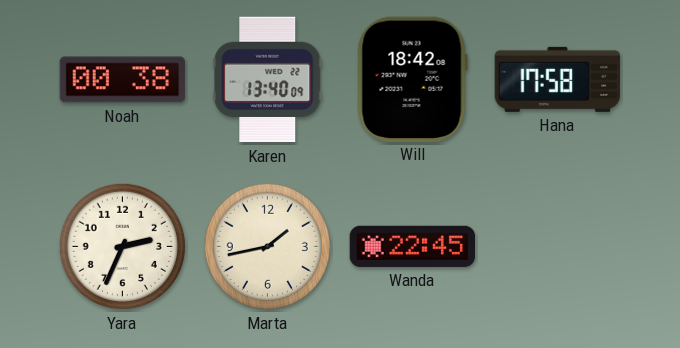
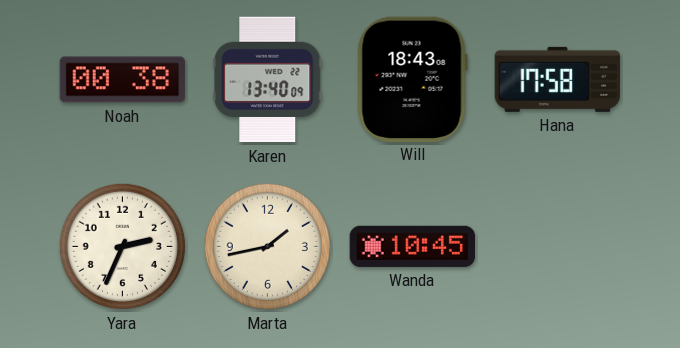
Will: 18:42 -> 18:43 (412, 79)
Wanda: 22:45 -> 10:45 (413, 246)
